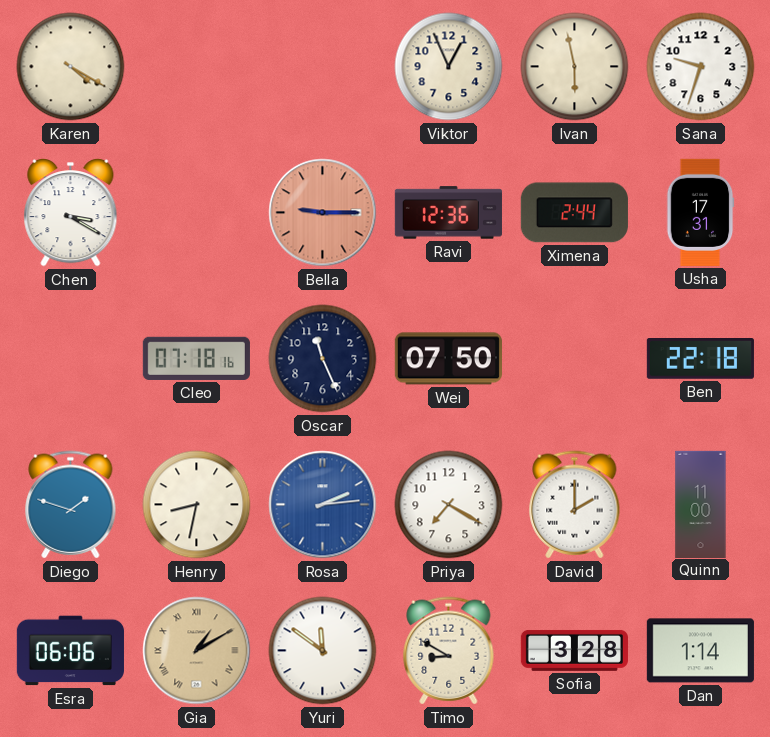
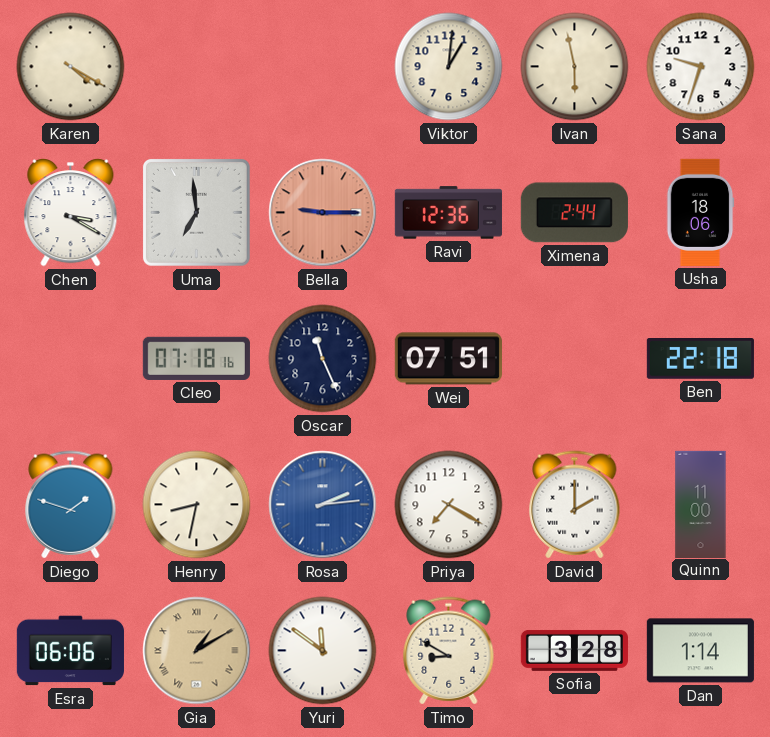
Viktor: 12:56 -> 1:01 (449, 67)
Uma: none -> 6:59 (196, 212)
Usha: 17:31 -> 18:06 (700, 212)
Wei: 07:50 -> 07:51 (448, 359)
